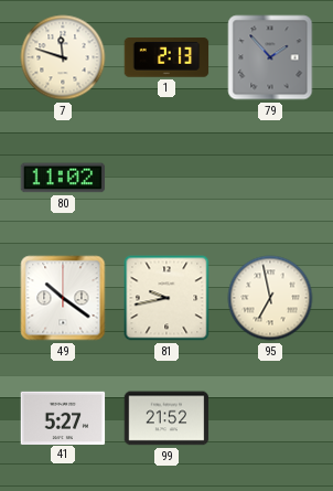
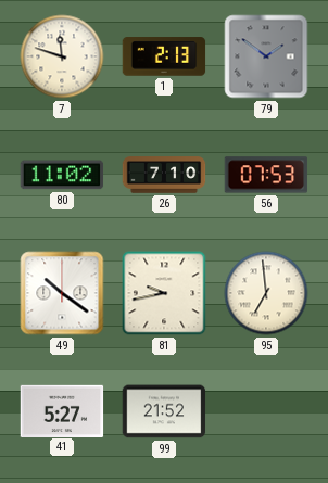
79: 1:53 -> 1:51 (266, 56)
26: none -> 7:10 (164, 175)
56: none -> 07:53 (266, 175)
95: 6:58 -> 6:59 (266, 293)
